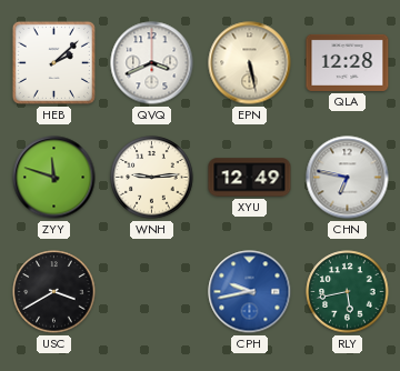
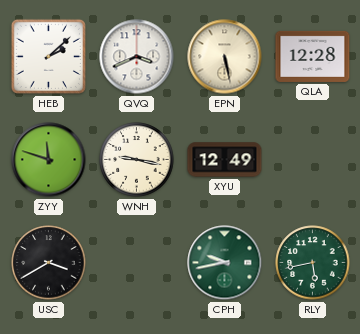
WNH: 9:14 -> 9:17 (137, 160)
CHN: 6:47 -> none (348, 178)
CPH dial: blue -> green (225, 263)
